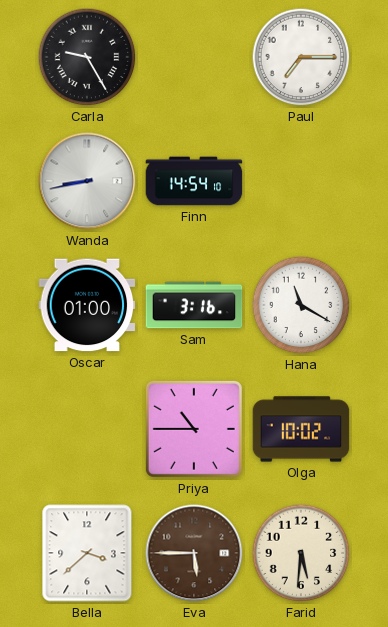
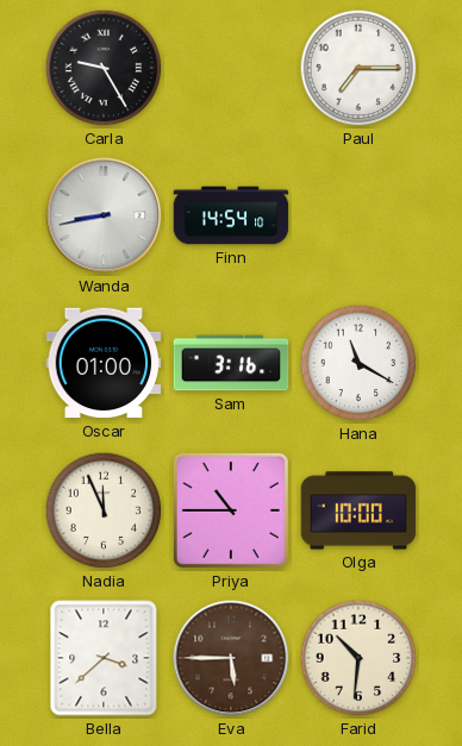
Nadia: none -> 11:56 (104, 510)
Olga: 10:02 -> 10:00 (358, 510)
Farid: 5:31 -> 10:31 (358, 658)
